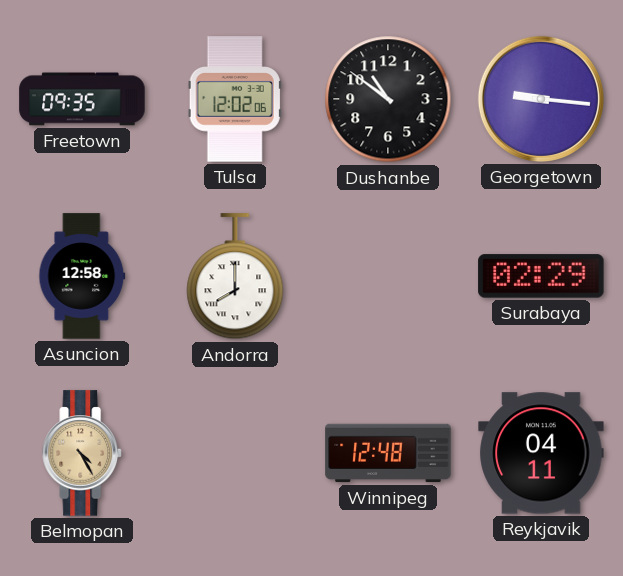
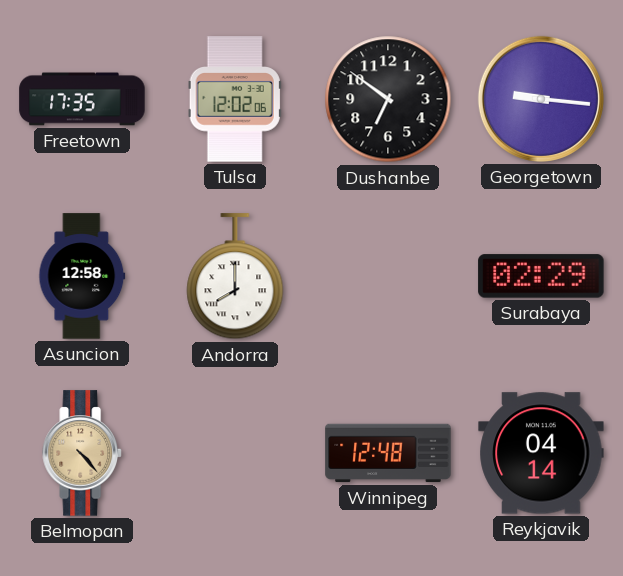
Freetown: 09:35 -> 17:35 (82, 99)
Dushanbe: 10:51 -> 6:51 (388, 99)
Belmopan: 4:25 -> 4:23 (82, 453)
Reykjavik: 04:11 -> 04:14 (541, 453)
